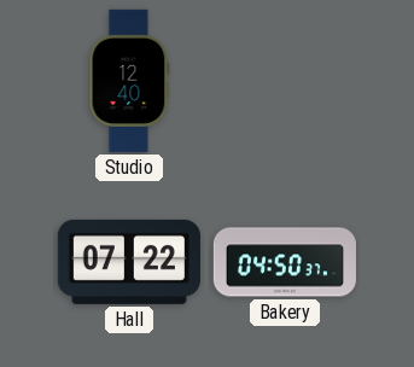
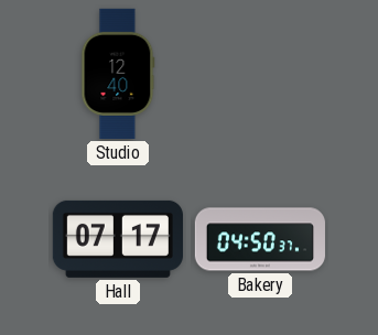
Hall: 07:22 -> 07:17 (118, 239)
